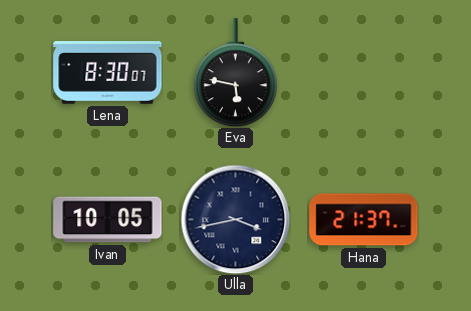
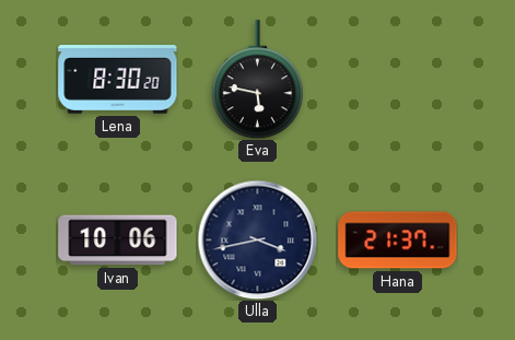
Lena: 8:30:07 -> 8:30:20 (118, 80)
Ivan: 10:05 -> 10:06 (118, 241)
